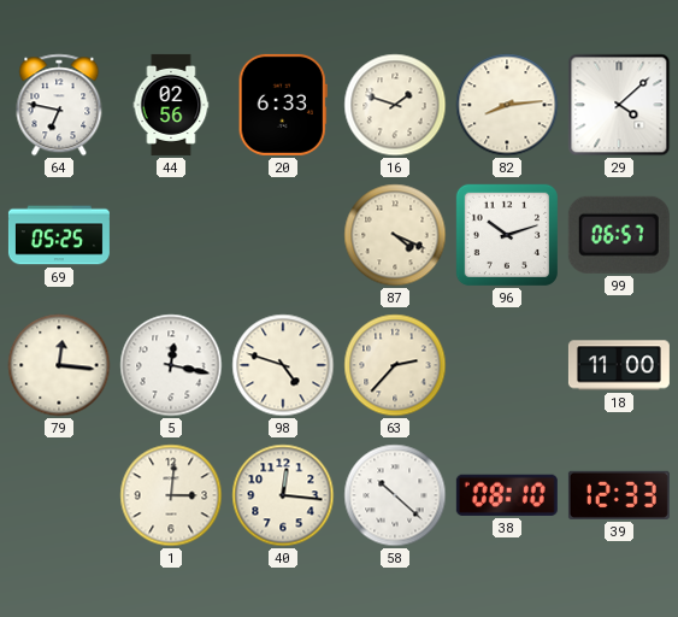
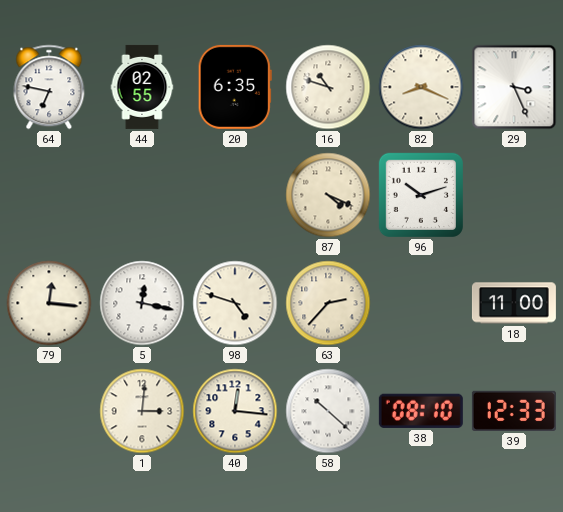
44: 02:56 -> 02:55 (142, 87)
20: 6:33 -> 6:35 (235, 87)
16: 1:48 -> 10:48 (328, 87)
82: 8:14 -> 8:19 (421, 87)
29: 4:08 -> 3:26 (514, 87)
69: 05:25 -> none (59, 235)
99: 06:57 -> none (619, 235)
